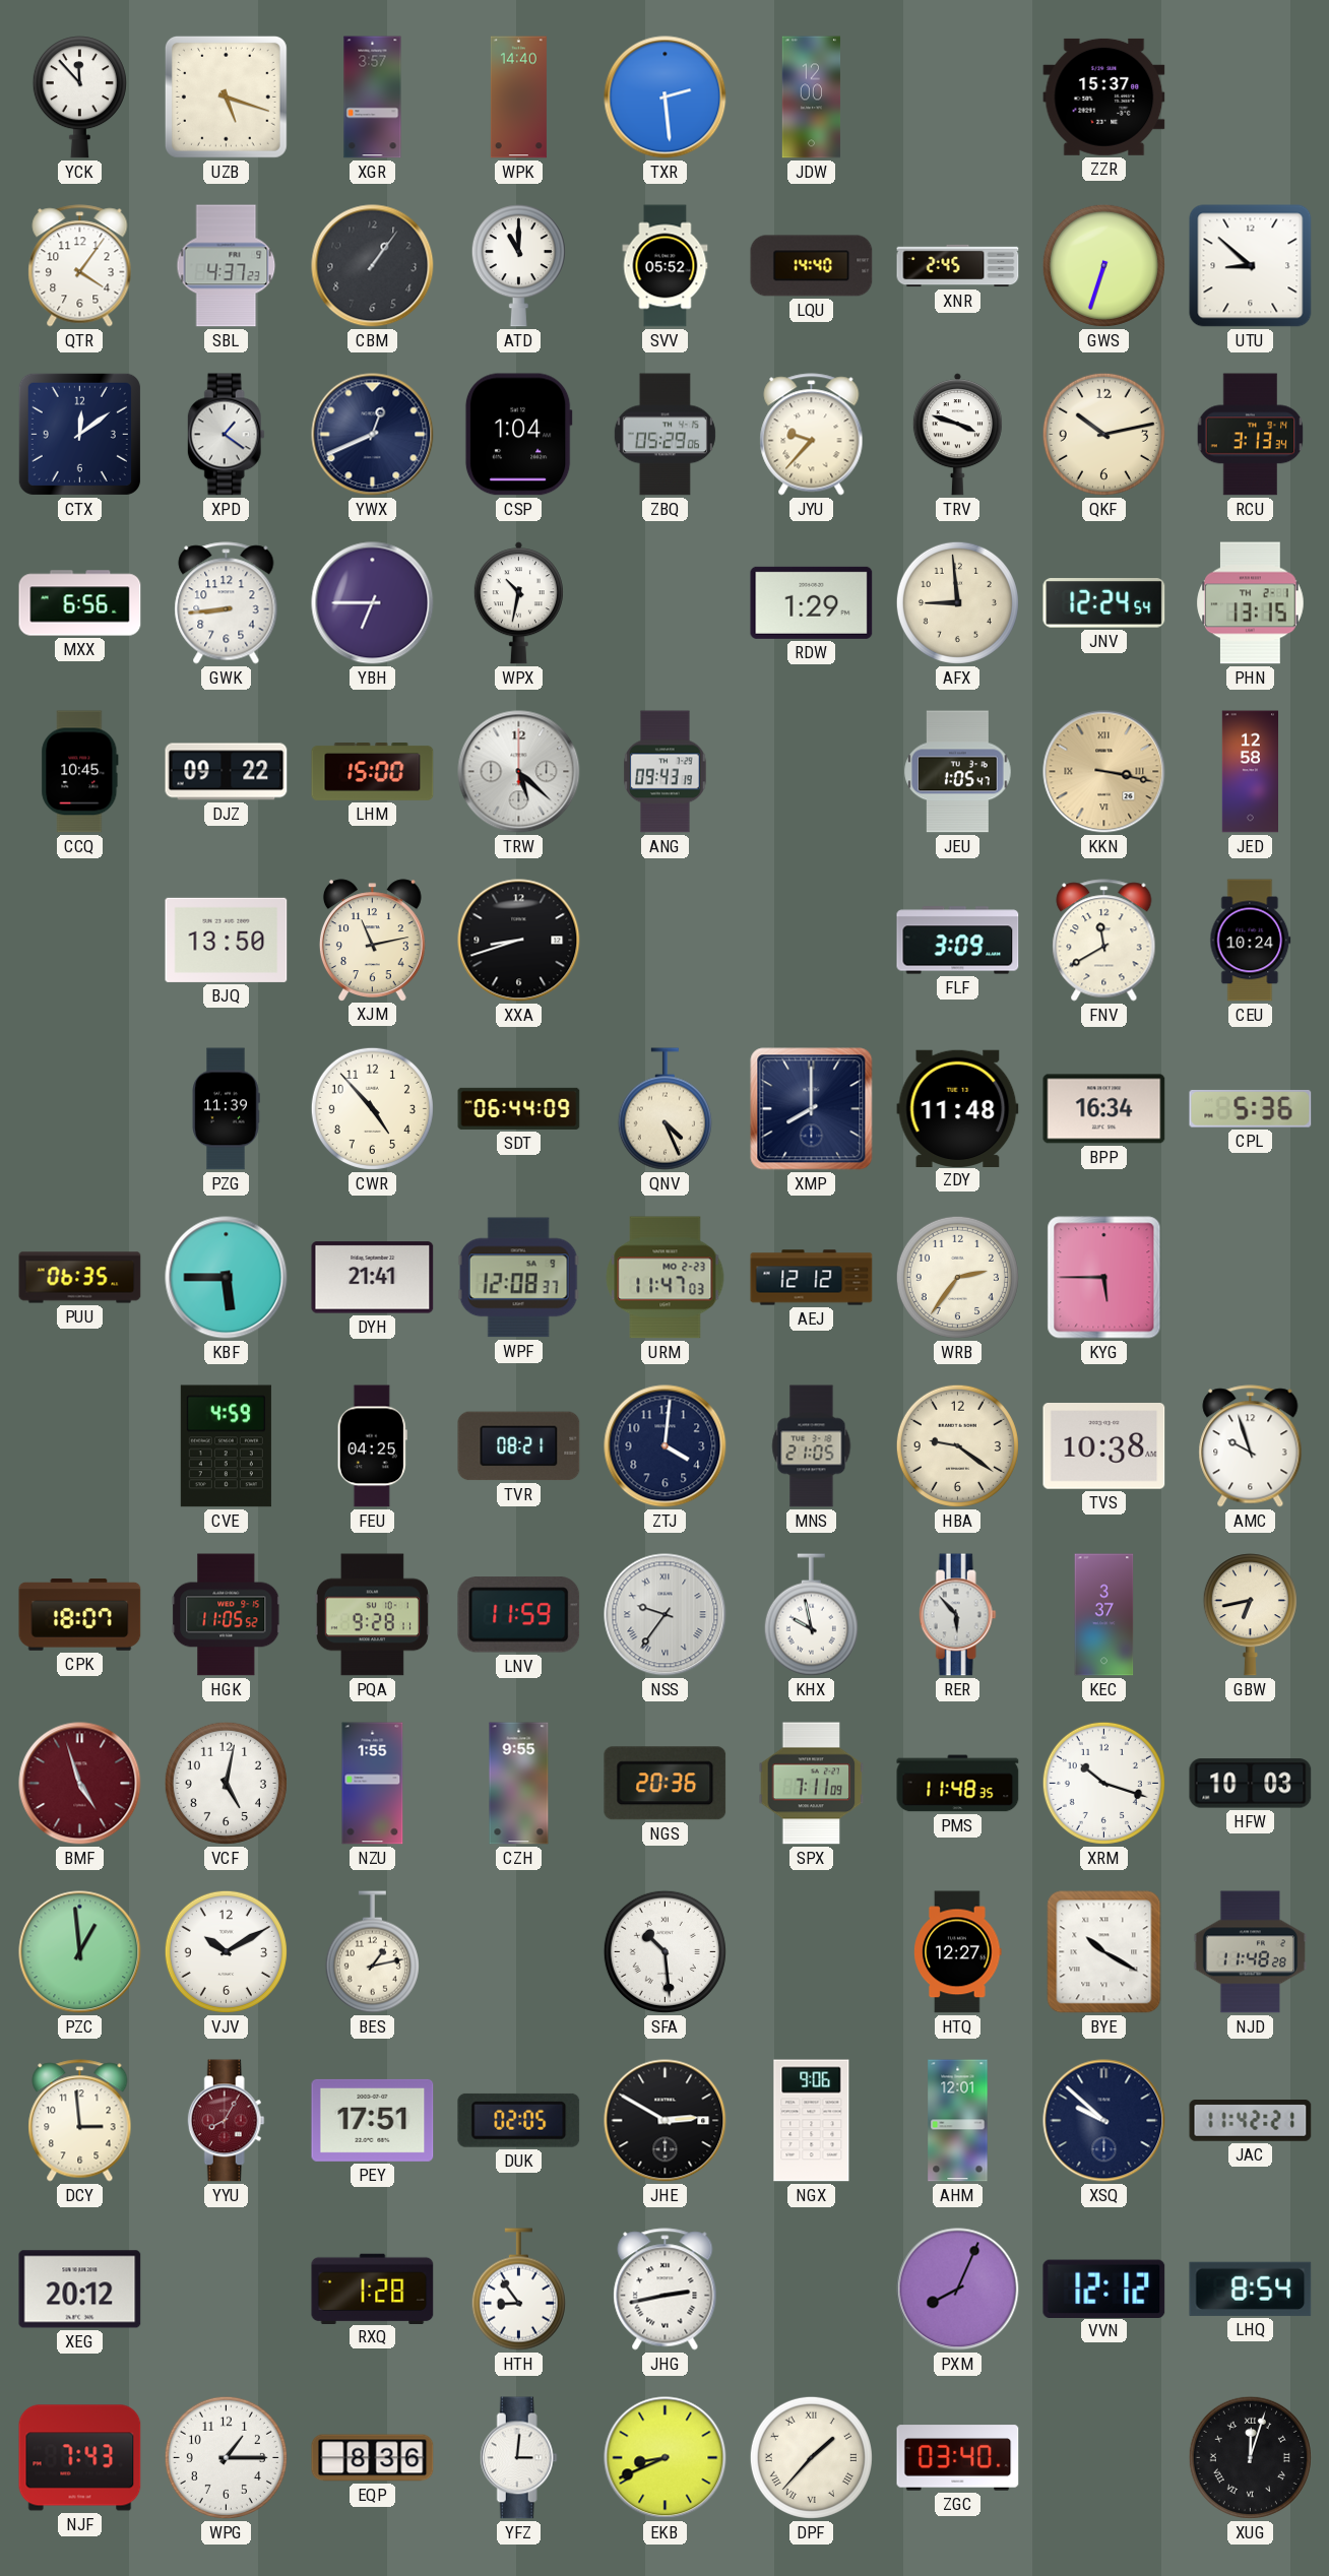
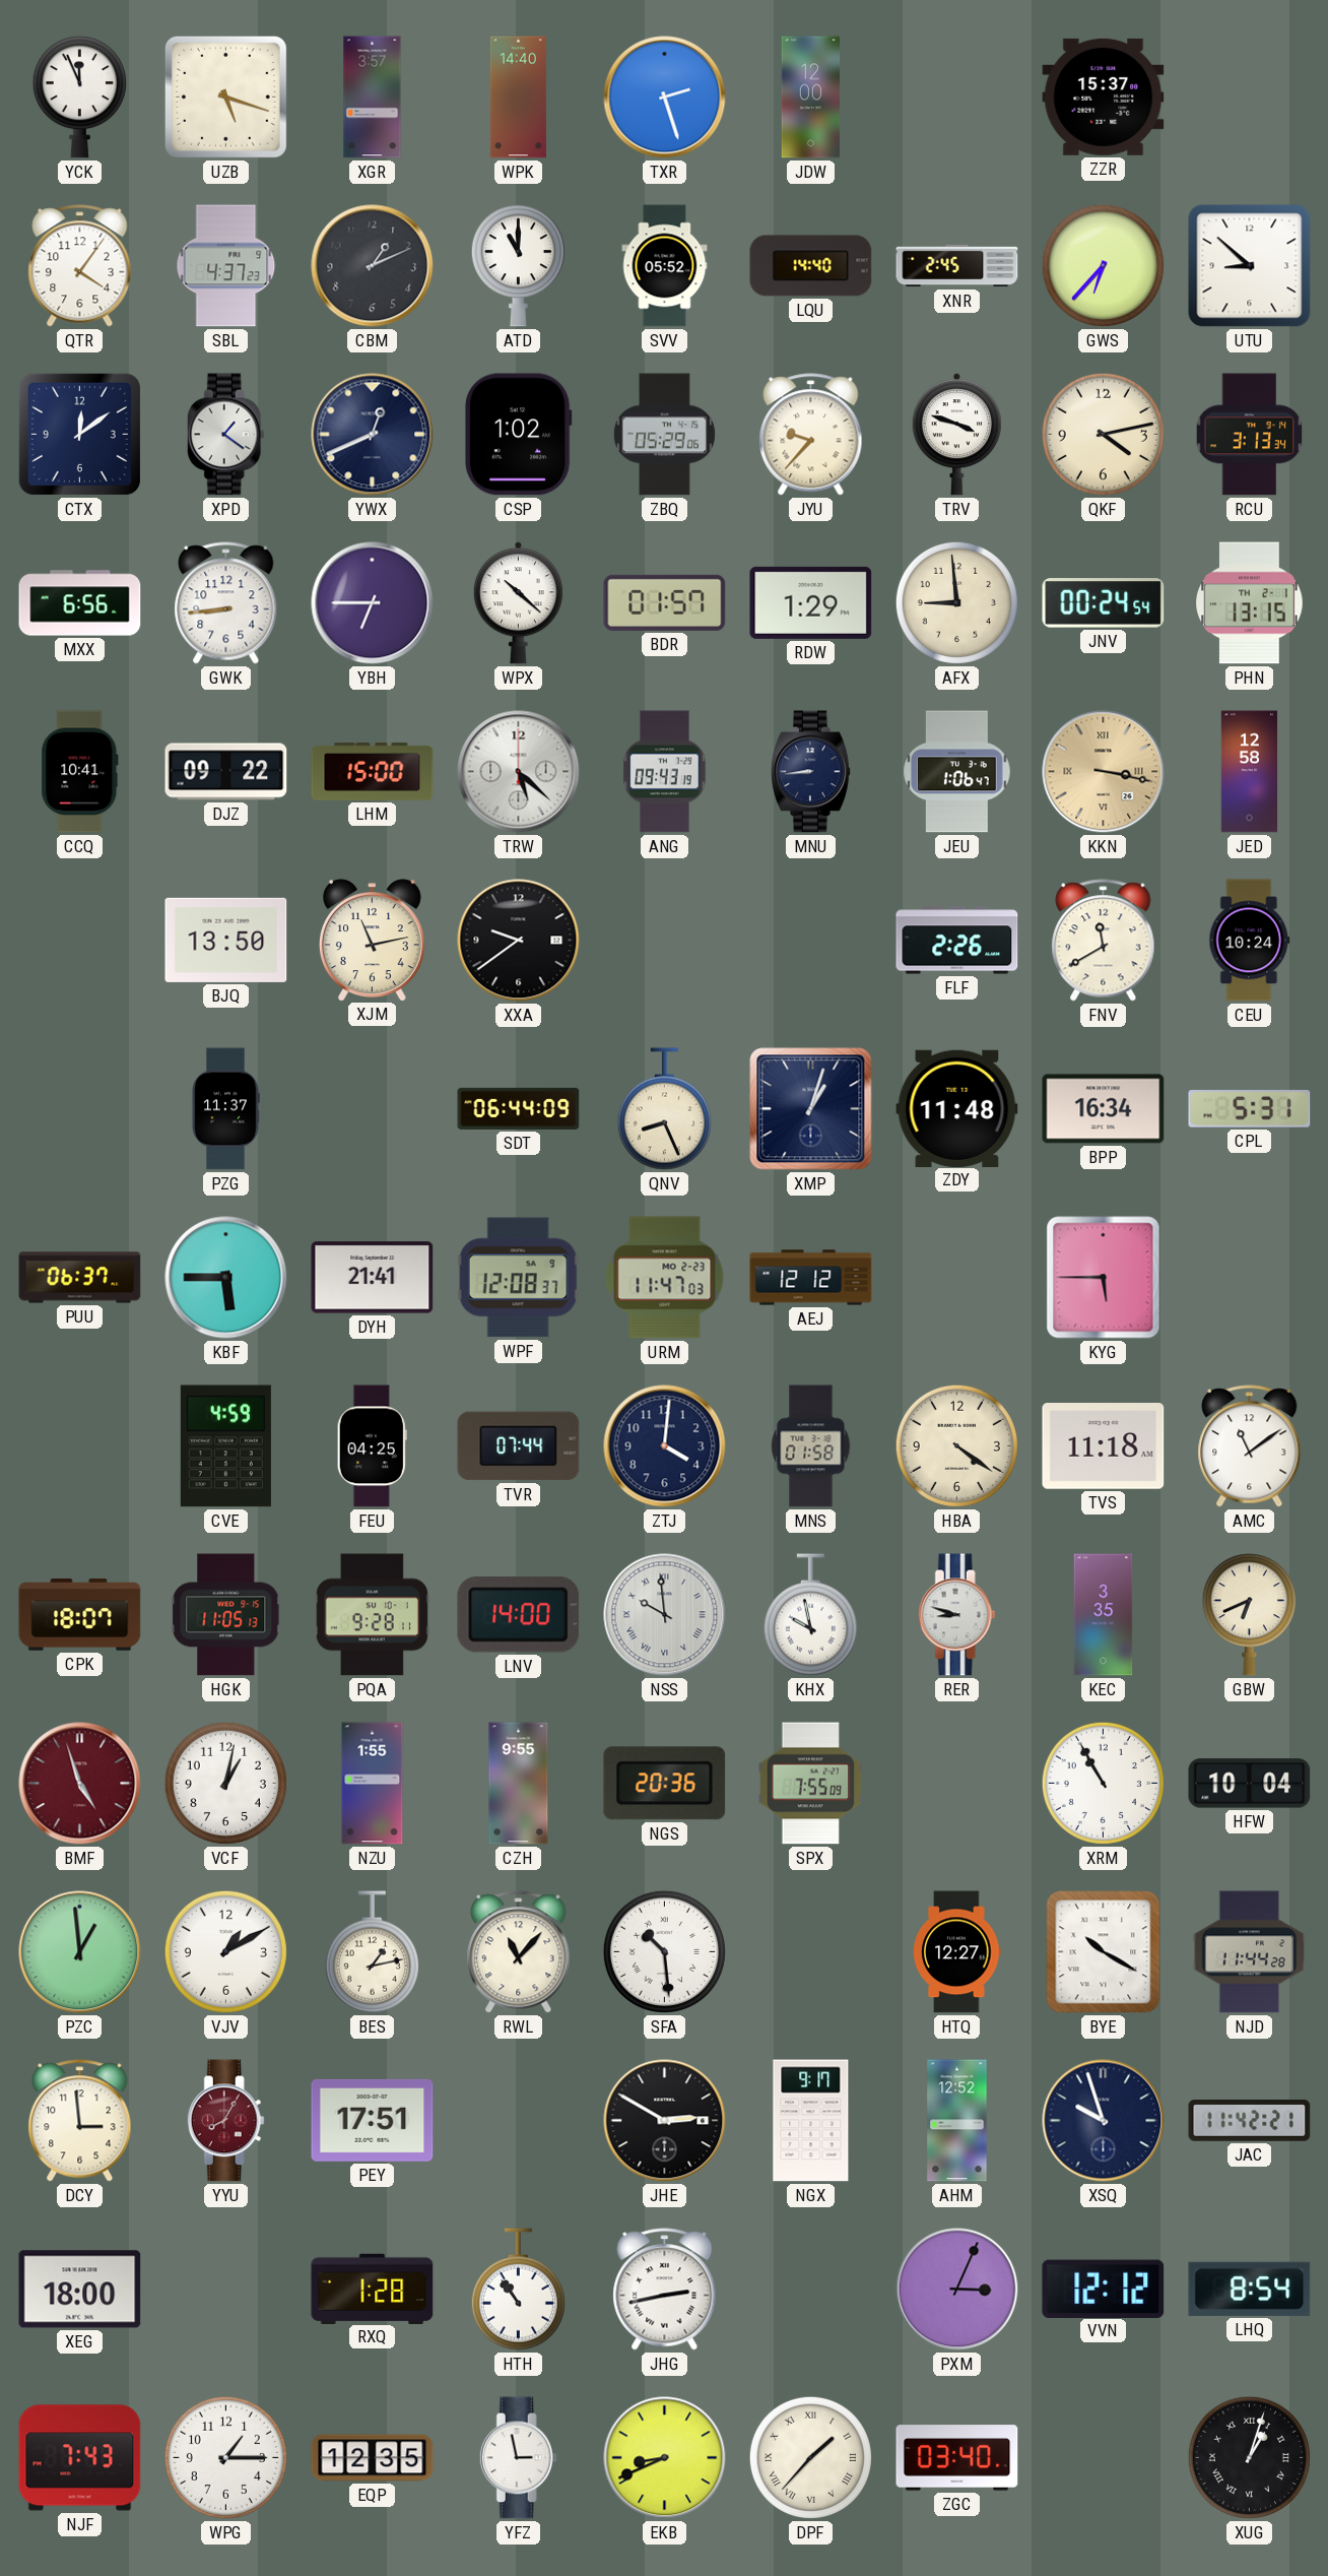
YCK: 11:53 -> 11:56 (79, 98)
TXR: 2:29 -> 2:27 (665, 98)
CBM: 1:06 -> 1:11 (373, 266)
GWS: 6:33 -> 6:37 (1103, 265)
CSP: 1:04 -> 1:02 (518, 435)
QKF: 10:13 -> 4:13 (1103, 434)
WPX: 10:32 -> 10:22 (518, 603)
BDR: none -> 01:57 (665, 602)
JNV: 12:24 -> 00:24 (1104, 603)
CCQ: 10:45 -> 10:41 (80, 772)
MNU: none -> 8:44 (811, 772)
JEU: 1:05 -> 1:06 (957, 772)
XXA: 8:42 -> 9:39 (519, 941)
FLF: 3:09 -> 2:26 (957, 941)
PZG: 11:39 -> 11:37 (225, 1109)
CWR: 4:53 -> none (372, 1108)
QNV: 4:26 -> 8:26 (664, 1109)
XMP: 8:00 -> 1:03 (811, 1109)
CPL: 5:36 -> 5:31 (1250, 1109)
PUU: 06:35 -> 06:37 (80, 1278)
WRB: 2:36 -> none (957, 1277)
TVR: 08:21 -> 07:44 (519, 1446)
MNS: 21:05 -> 01:58 (811, 1446)
HBA: 9:21 -> 4:21 (956, 1445)
TVS: 10:38 -> 11:18 (1104, 1446)
AMC: 9:57 -> 11:09 (1250, 1446)
HGK: 11:05:52 -> 11:05:13 (226, 1615)
LNV: 11:59 -> 14:00 (519, 1615)
NSS: 9:36 -> 9:59 (665, 1615)
RER: 5:53 -> 8:48 (956, 1615)
KEC: 3:37 -> 3:35 (1104, 1615)
GBW: 6:43 -> 6:41 (1249, 1615)
VCF: 5:02 -> 1:02 (225, 1783)
SPX: 7:11 -> 7:55 (811, 1784)
PMS: 11:48 -> none (958, 1784)
XRM: 10:18 -> 10:55 (1103, 1783)
HFW: 10:03 -> 10:04 (1250, 1784)
VJV: 10:10 -> 1:10 (225, 1951)
RWL: none -> 11:07 (519, 1952)
NJD: 11:48 -> 11:44 (1249, 1952)
DUK: 02:05 -> none (519, 2120)
NGX: 9:06 -> 9:17 (811, 2121)
AHM: 12:01 -> 12:52 (957, 2121)
XSQ: 9:52 -> 9:57 (1104, 2121)
XEG: 20:12 -> 18:00 (80, 2290)
HTH: 8:54 -> 10:54 (518, 2290)
PXM: 8:04 -> 3:04 (957, 2290)
EQP: 8:36 -> 12:35 (373, 2458)
YFZ: 3:01 -> 2:58 (518, 2458)
XUG: 12:03 -> 1:03 (1249, 2457)
